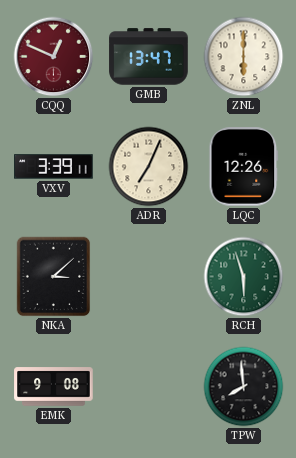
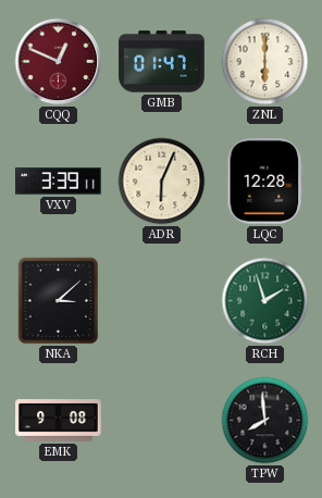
GMB: 13:47 -> 01:47 (162, 62)
ADR: 7:04 -> 6:04 (162, 182)
LQC: 12:26 -> 12:28 (265, 182)
RCH: 5:57 -> 1:57 (265, 301)
